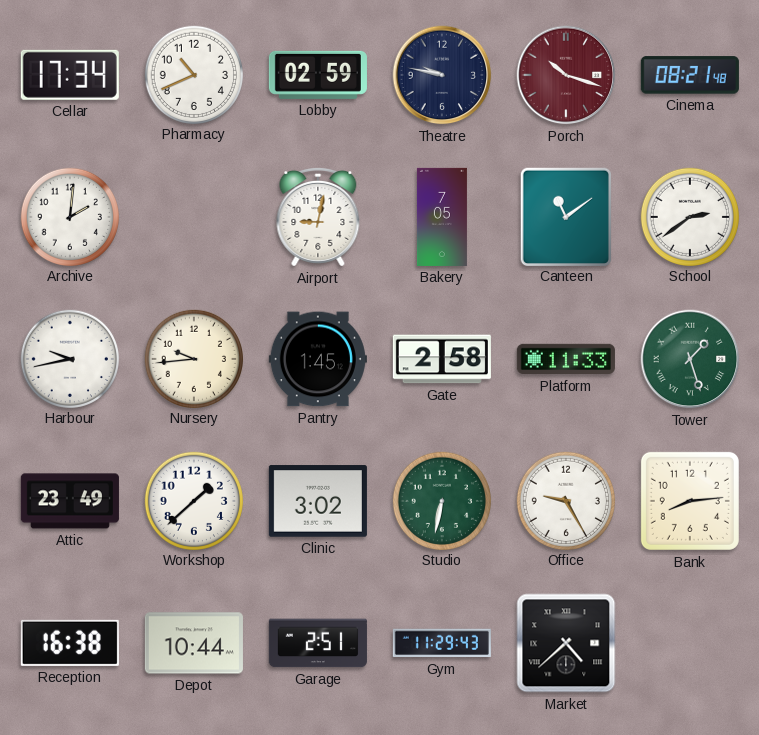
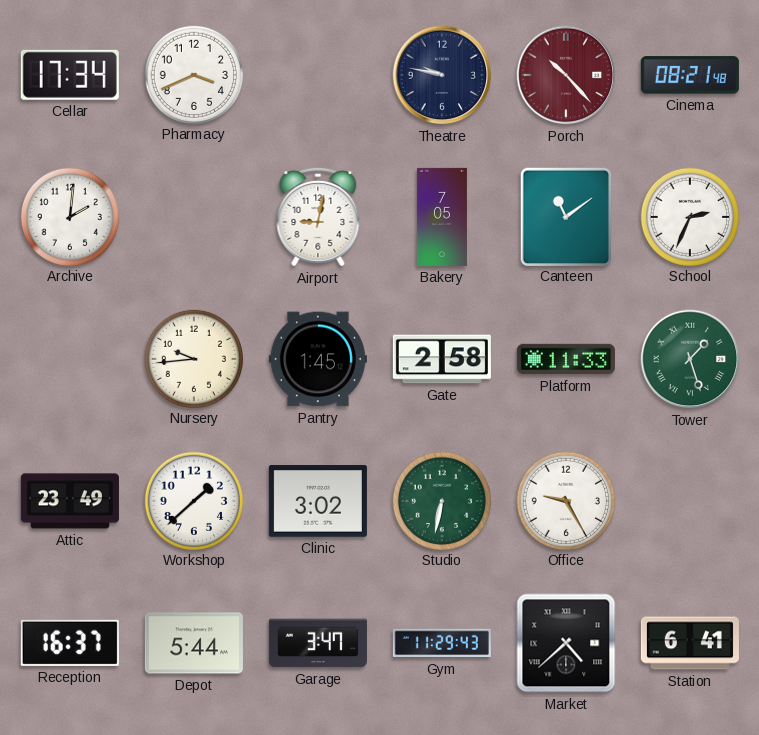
Pharmacy: 10:41 -> 3:41 (194, 74)
Lobby: 02:59 -> none (318, 75)
Porch: 10:18 -> 10:23 (566, 75)
School: 2:39 -> 2:34 (690, 216)
Harbour: 9:43 -> none (70, 358)
Bank: 8:14 -> none (690, 501)
Reception: 16:38 -> 16:37 (70, 643)
Depot: 10:44 -> 5:44 (194, 643)
Garage: 2:51 -> 3:47 (318, 643)
Station: none -> 6:41 (690, 643)
